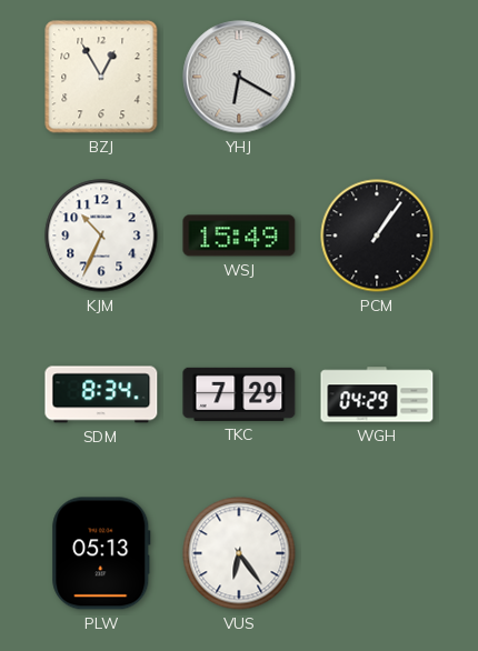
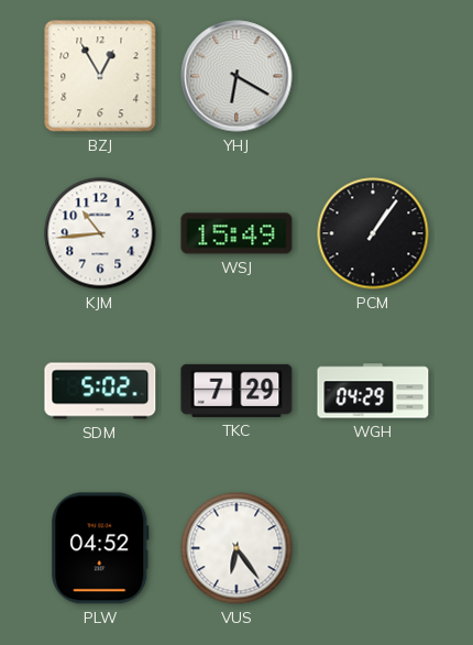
KJM: 10:34 -> 10:44 (100, 233)
SDM: 8:34 -> 5:02 (100, 391)
PLW: 05:13 -> 04:52 (100, 548)
